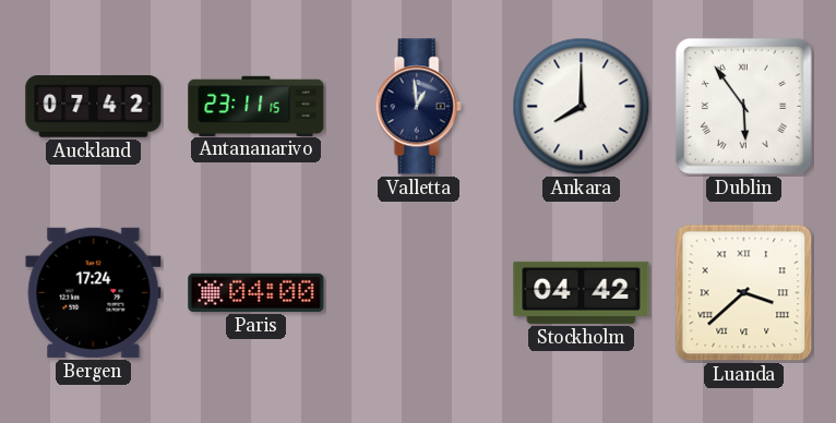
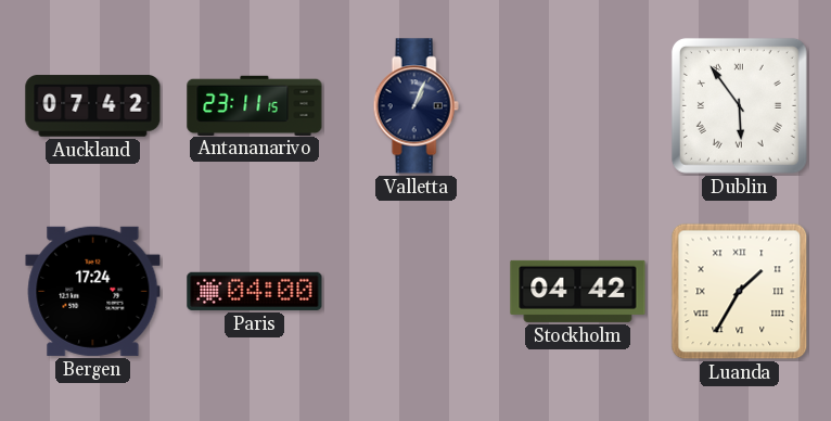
Valletta: 12:59 -> 1:04 (415, 106)
Ankara: 8:00 -> none (582, 107)
Luanda: 3:38 -> 1:35 (740, 292)
